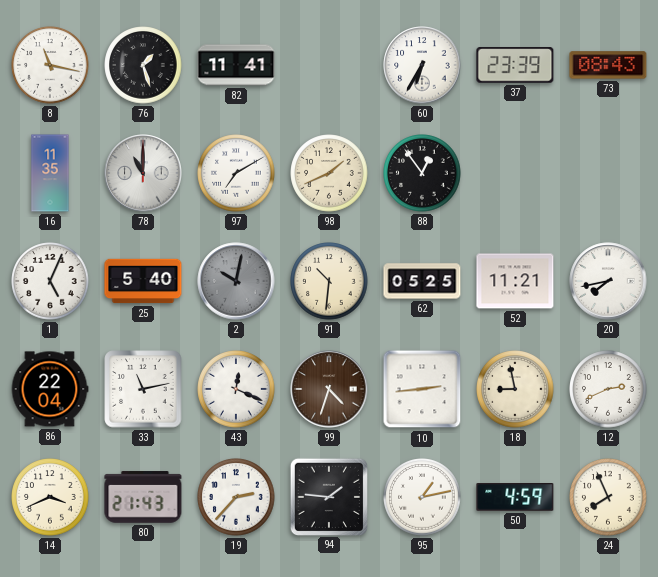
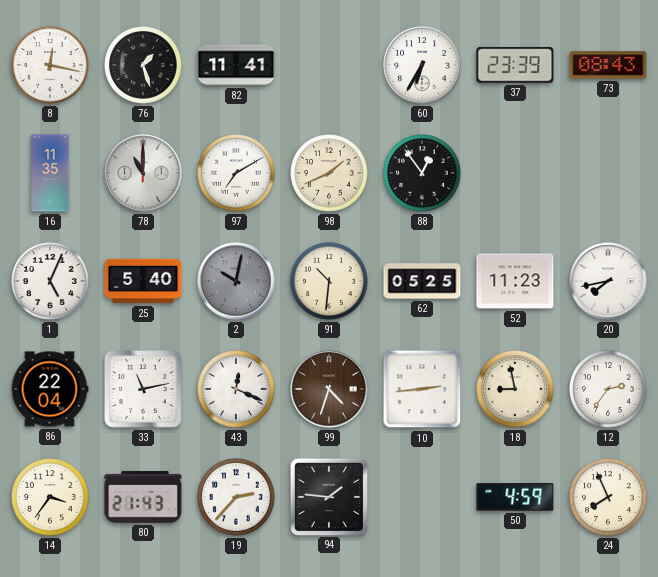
8: 11:17 -> 12:17 (50, 65)
52: 11:21 -> 11:23 (515, 281)
12: 2:41 -> 2:36 (608, 389)
14: 3:41 -> 3:36 (50, 497)
95: 1:13 -> none (422, 497)
